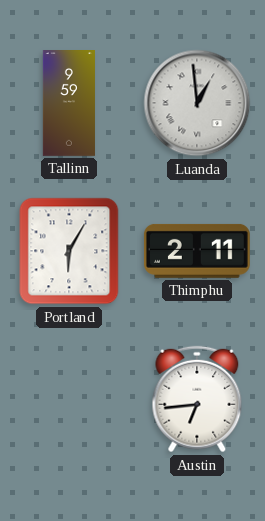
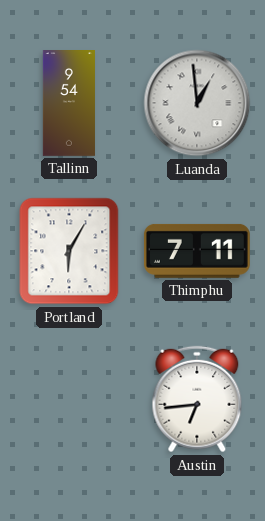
Tallinn: 9:59 -> 9:54 (69, 104)
Thimphu: 2:11 -> 7:11 (197, 251)
